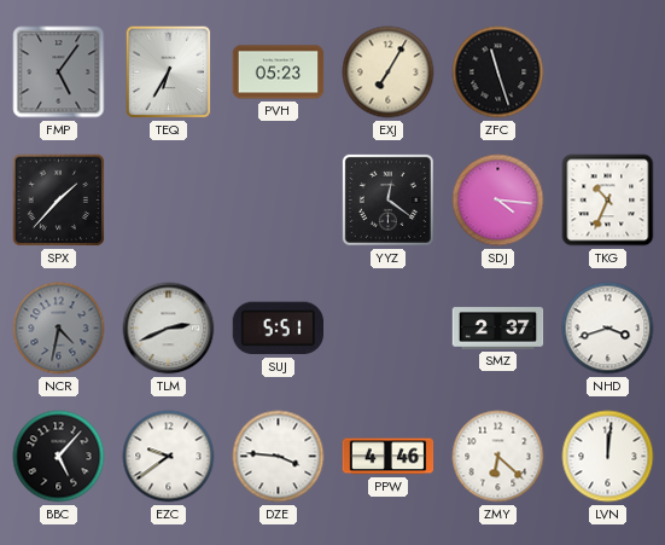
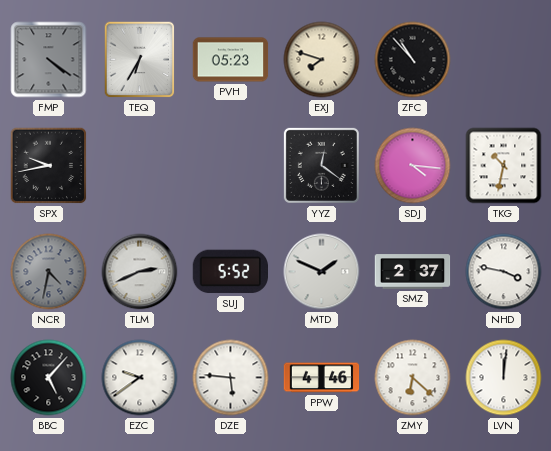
FMP: 5:06 -> 4:21 (49, 60)
EXJ: 7:05 -> 7:48 (322, 60)
ZFC: 11:27 -> 10:53 (413, 60)
SPX: 1:37 -> 9:43 (49, 166)
TKG: 10:34 -> 10:32 (504, 166)
SUJ: 5:51 -> 5:52 (230, 272)
MTD: none -> 1:49 (322, 272)
NHD: 3:42 -> 3:47 (504, 272)
DZE: 3:46 -> 5:46 (231, 378)
